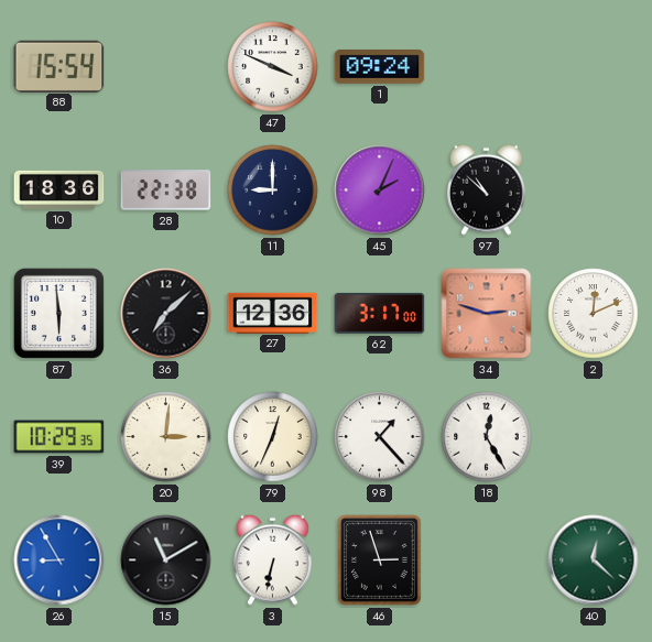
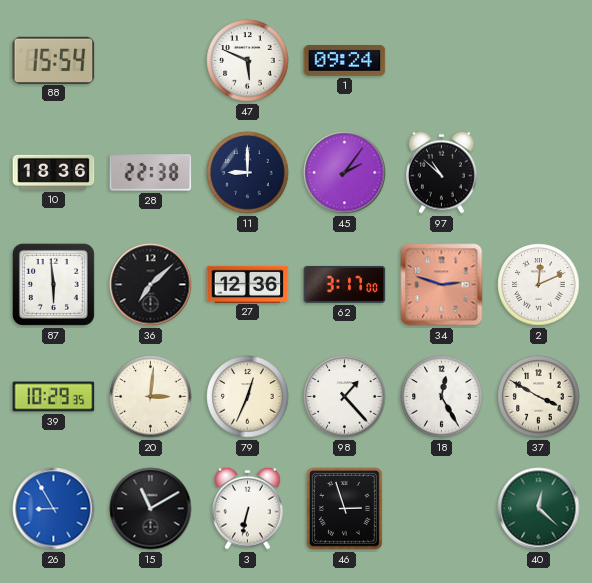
47: 3:49 -> 5:49 (248, 61)
45: 2:04 -> 2:06 (345, 173)
37: none -> 3:50 (539, 397)
